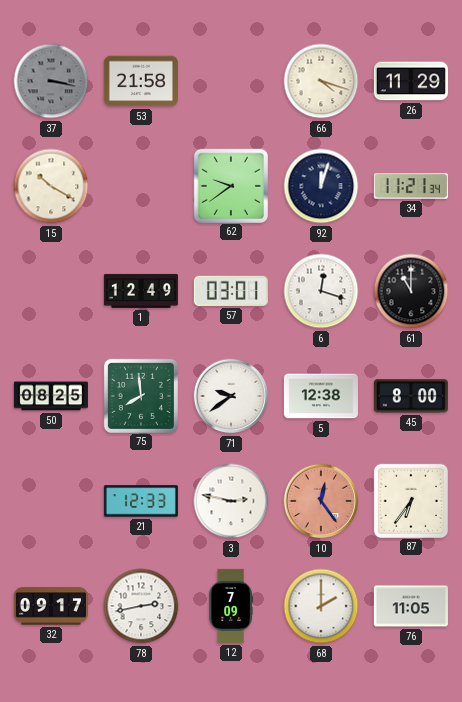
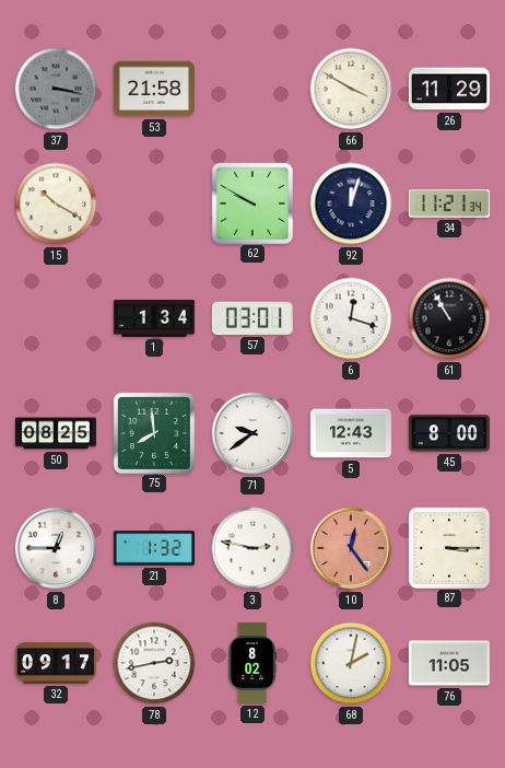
66: 4:18 -> 3:50 (351, 89)
62: 9:39 -> 9:50 (251, 202)
1: 12:49 -> 1:34 (154, 318)
61: 11:00 -> 10:55 (449, 318)
5: 12:38 -> 12:43 (351, 433)
8: none -> 12:45 (56, 548)
21: 12:33 -> 1:32 (154, 548)
87: 6:36 -> 3:15 (448, 547)
12: 7:09 -> 8:02 (252, 663)
68: 2:00 -> 2:02 (351, 663)
